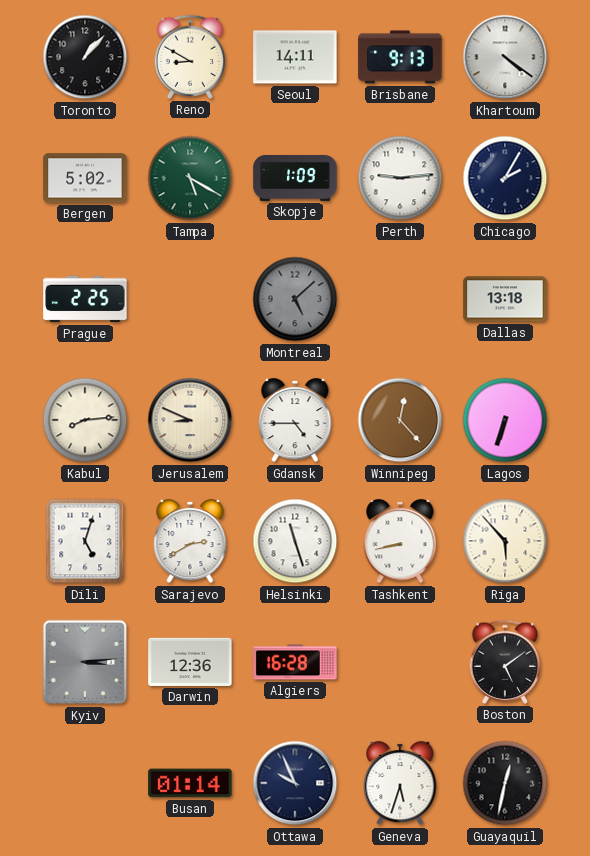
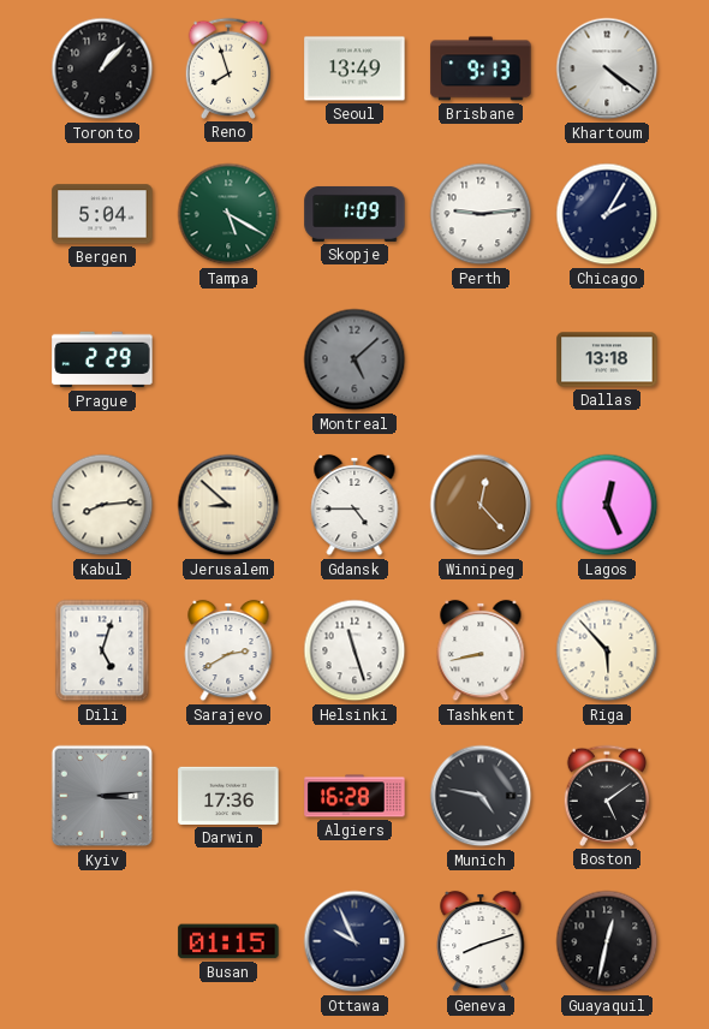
Reno: 8:50 -> 7:57 (228, 69)
Seoul: 14:11 -> 13:49 (354, 69)
Bergen: 5:02 -> 5:04 (102, 214)
Prague: 2:25 -> 2:29 (102, 359)
Jerusalem: 8:49 -> 8:52 (228, 505)
Lagos: 6:33 -> 12:26 (607, 505)
Darwin: 12:36 -> 17:36 (228, 796)
Munich: none -> 4:47 (481, 796)
Busan: 01:14 -> 01:15 (228, 941)
Geneva: 5:33 -> 8:12 (481, 941)
